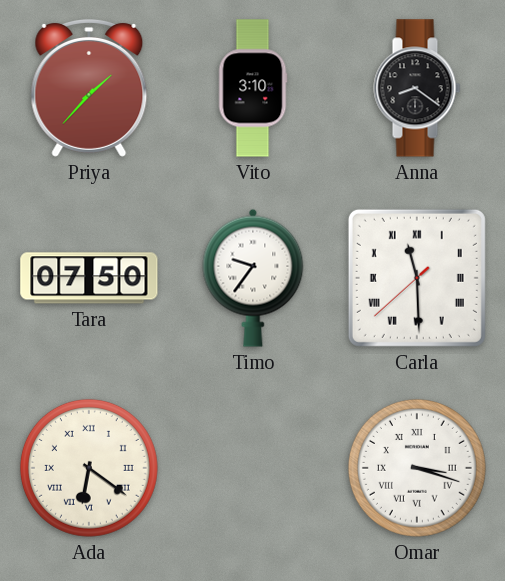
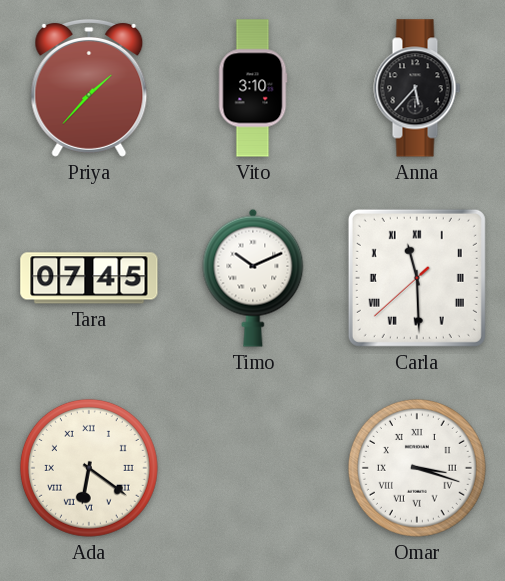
Anna: 8:21 -> 5:37 (417, 88)
Tara: 07:50 -> 07:45 (89, 278)
Timo: 9:36 -> 10:11 (253, 278)
